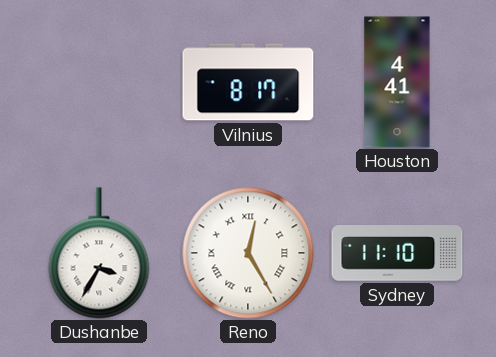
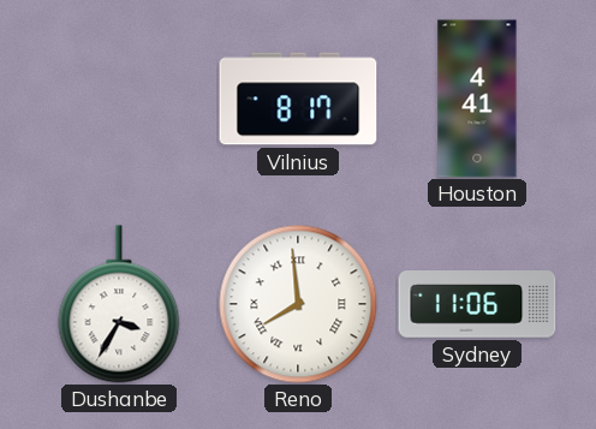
Reno: 12:25 -> 7:59 (298, 304)
Sydney: 11:10 -> 11:06 (477, 304)
